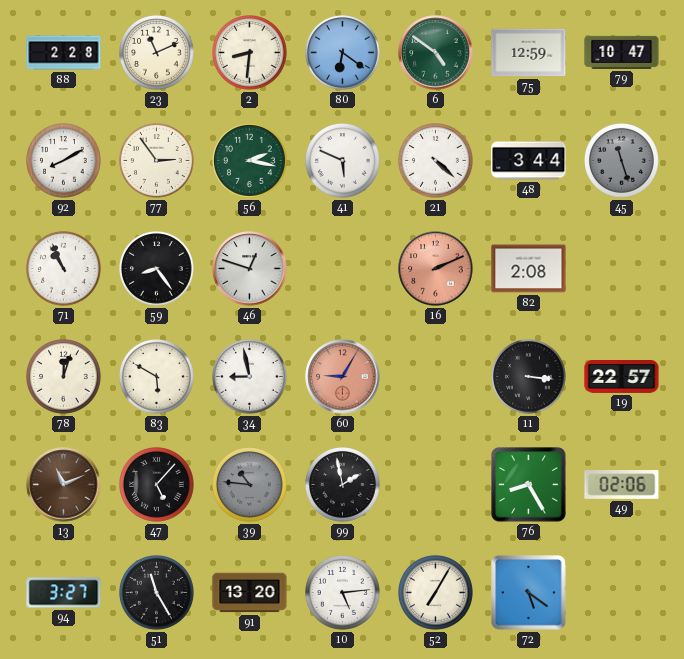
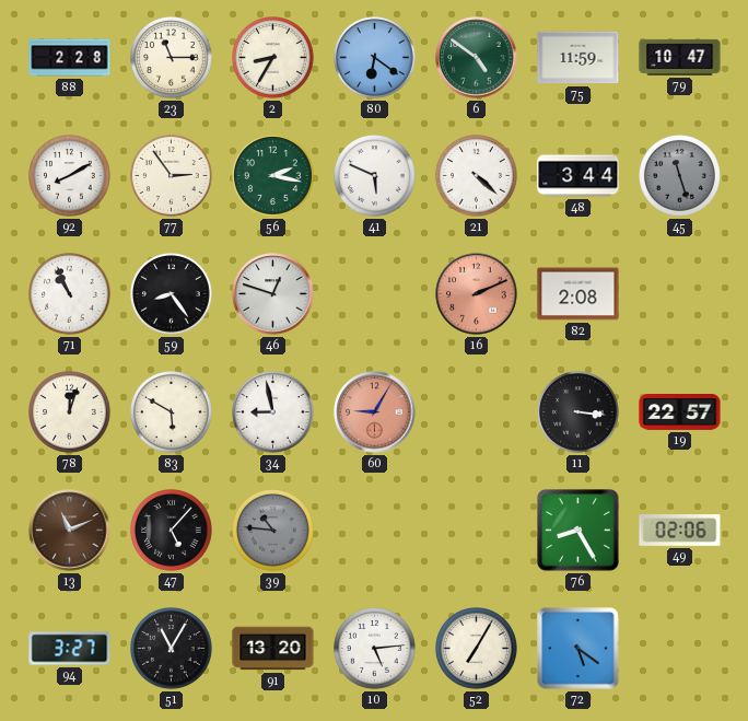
23: 11:11 -> 11:15 (172, 58)
2: 8:31 -> 8:35 (273, 58)
75: 12:59 -> 11:59 (578, 58)
99: 1:58 -> none (343, 485)
51: 11:25 -> 11:05 (172, 649)
